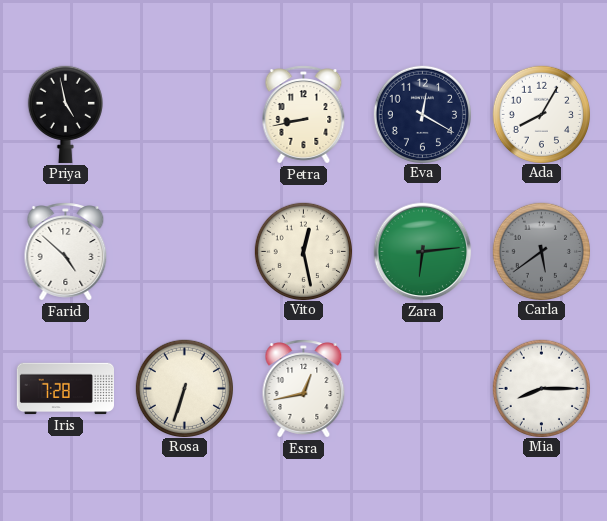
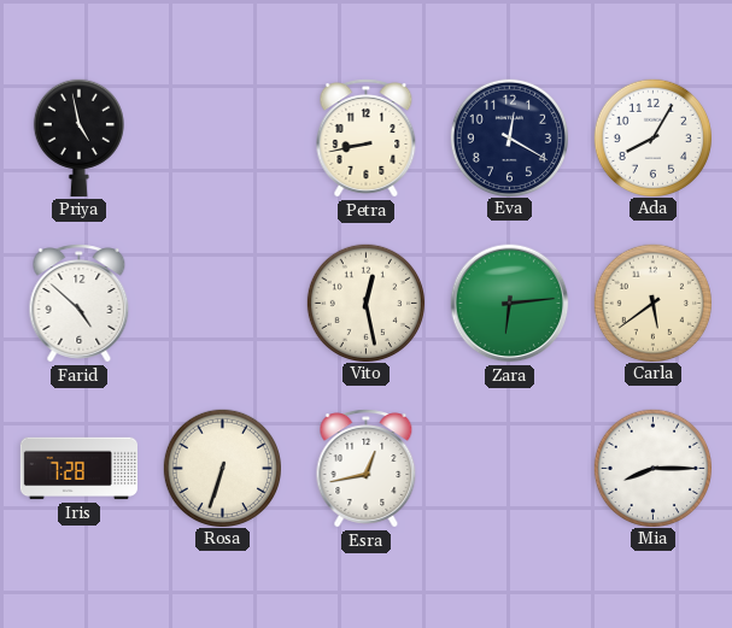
Carla dial: grey -> cream (652, 303)
